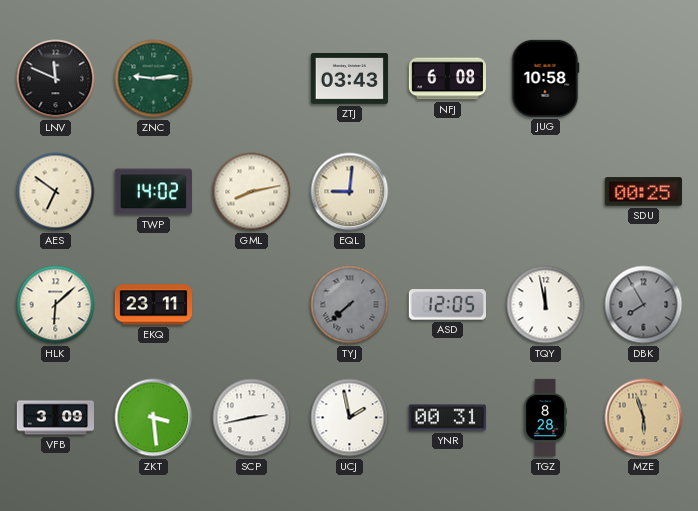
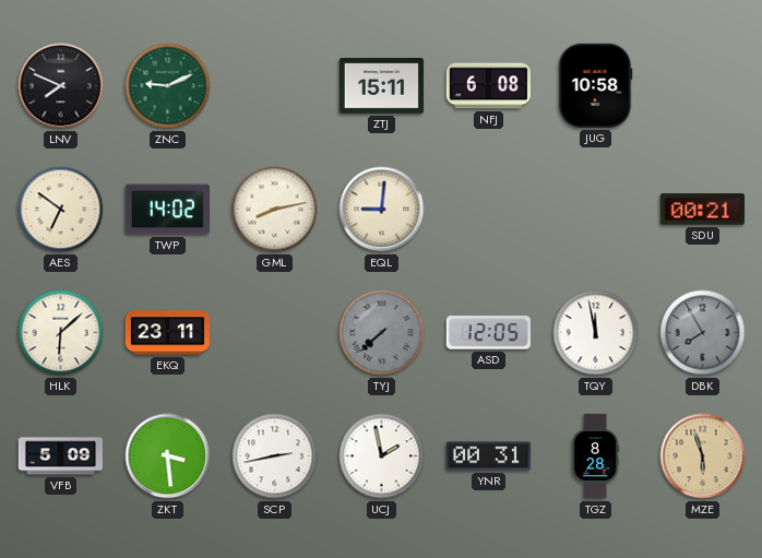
LNV: 11:49 -> 7:49 (61, 86)
ZNC: 9:14 -> 9:11 (168, 86)
ZTJ: 03:43 -> 15:11 (381, 86)
SDU: 00:25 -> 00:21 (702, 210)
VFB: 3:09 -> 5:09 (60, 456)
